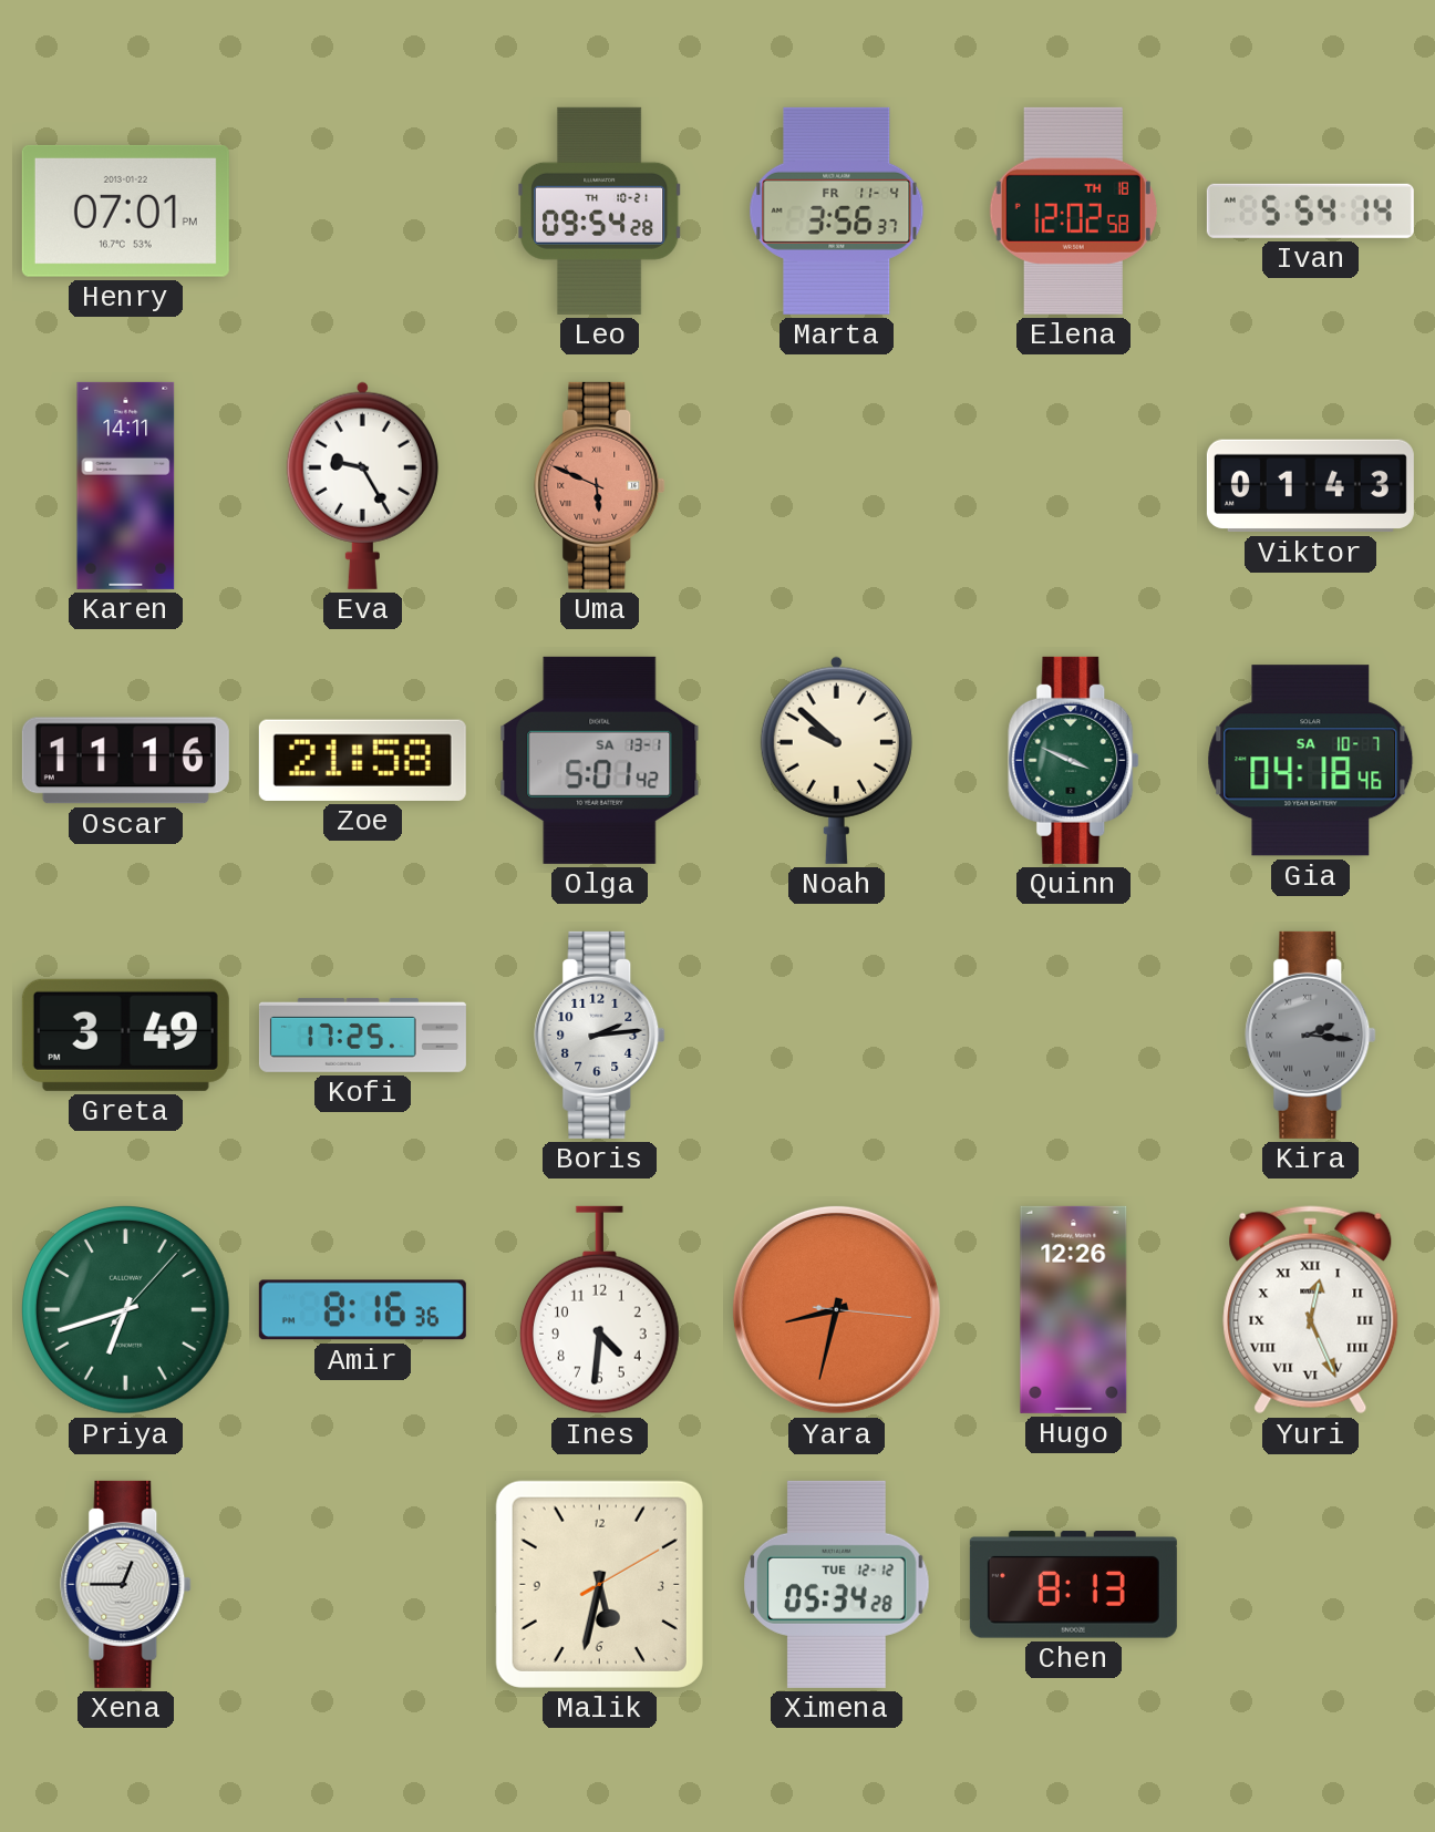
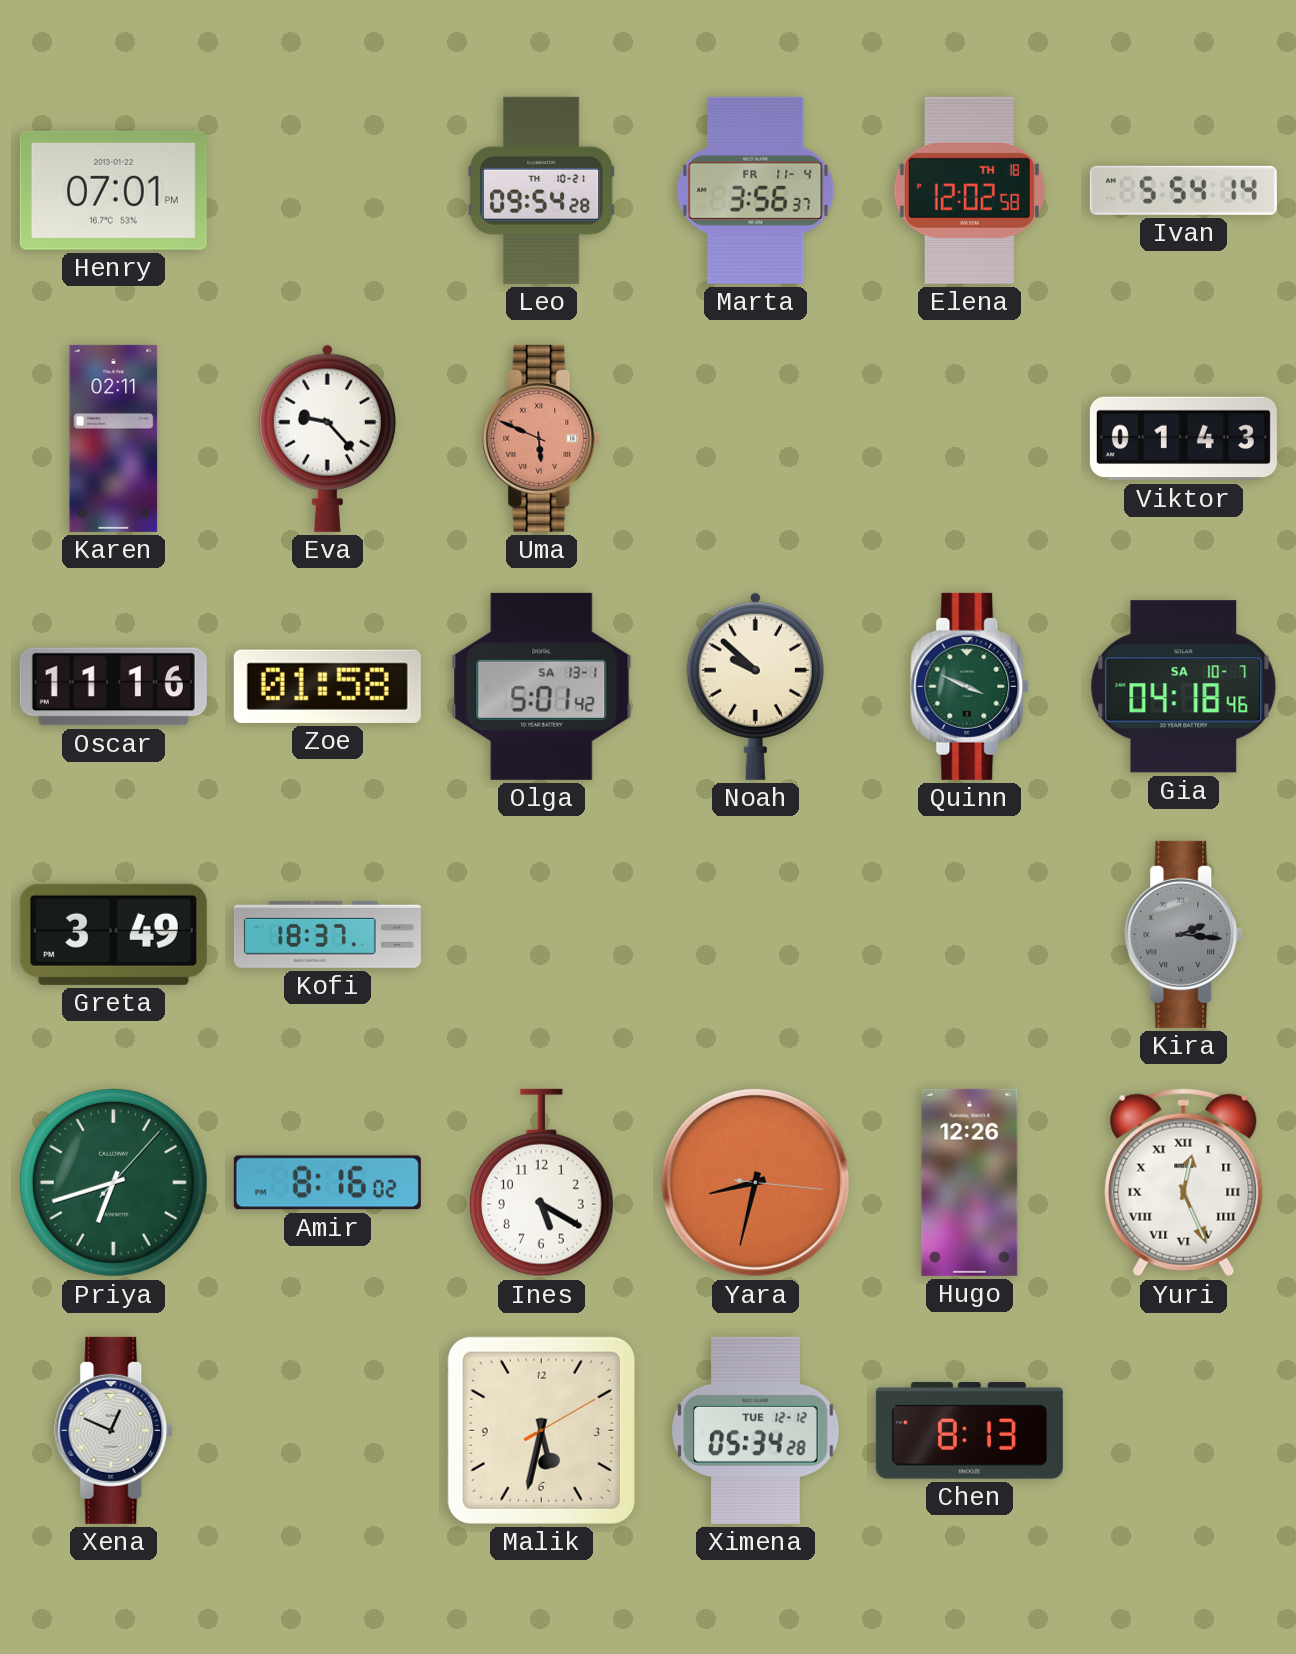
Karen: 14:11 -> 02:11 (114, 438)
Eva: 9:25 -> 9:23 (327, 438)
Zoe: 21:58 -> 01:58 (327, 686)
Kofi: 17:25 -> 18:37 (327, 934)
Boris: 2:14 -> none (600, 1035)
Amir: 8:16:36 -> 8:16:02 (327, 1183)
Ines: 4:31 -> 5:20 (541, 1183)
Xena: 12:45 -> 12:49 (114, 1430)
